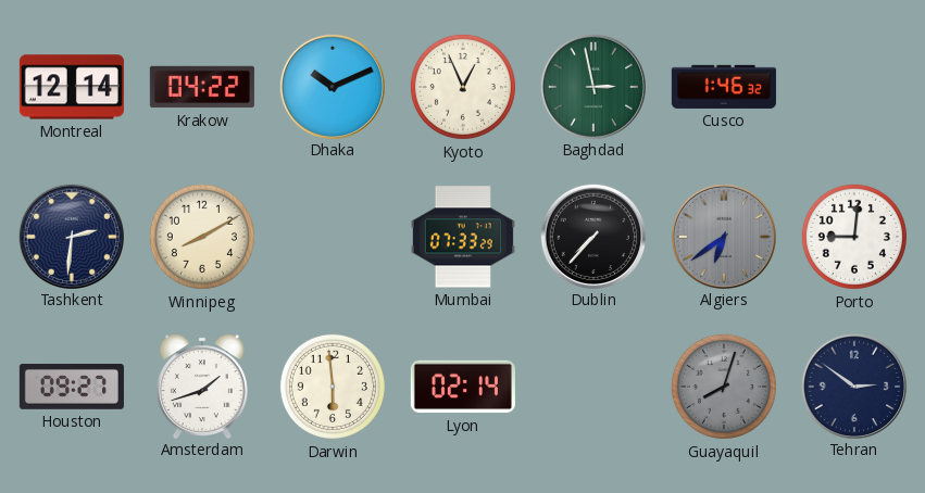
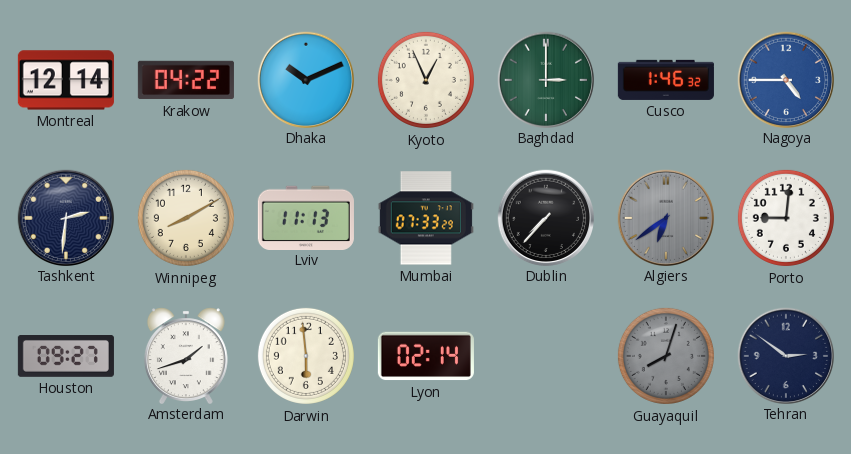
Baghdad: 2:58 -> 3:00 (545, 79)
Nagoya: none -> 4:45 (785, 79)
Lviv: none -> 11:13 (306, 217)
